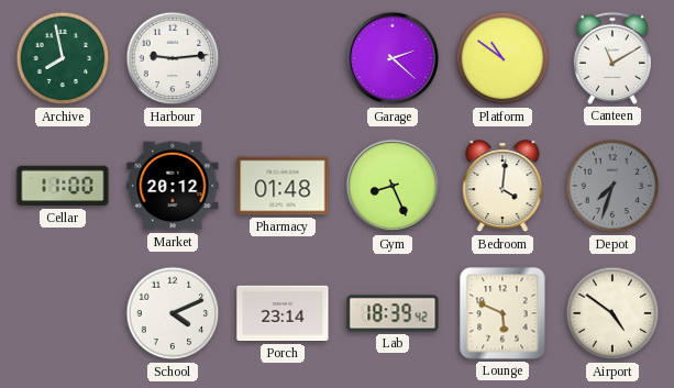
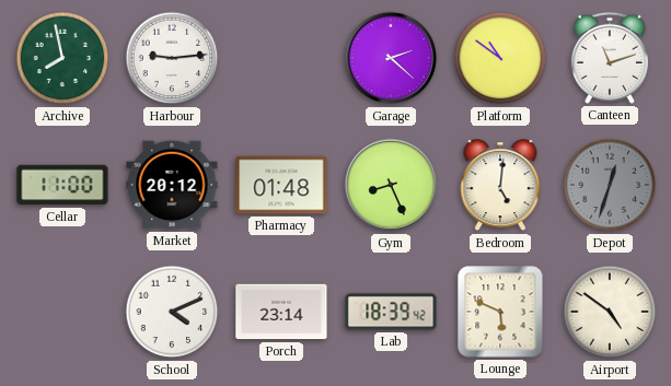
Canteen: 11:10 -> 11:12 (610, 58)
Bedroom: 4:01 -> 5:01 (500, 186)
Depot: 7:33 -> 12:33 (610, 185)
